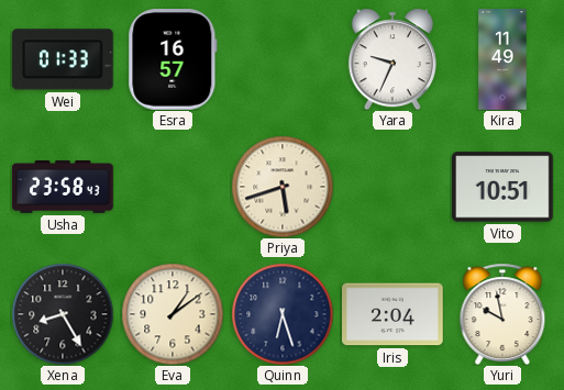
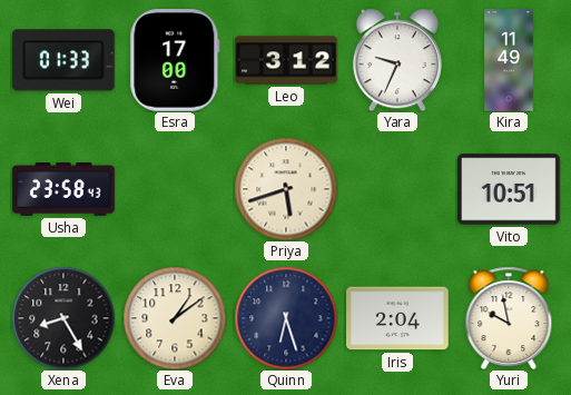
Esra: 16:57 -> 17:00 (175, 61)
Leo: none -> 3:12 (286, 60)
